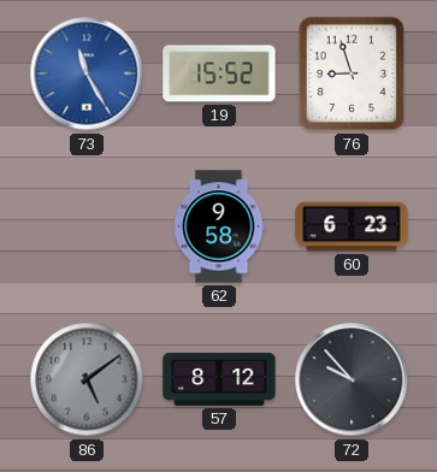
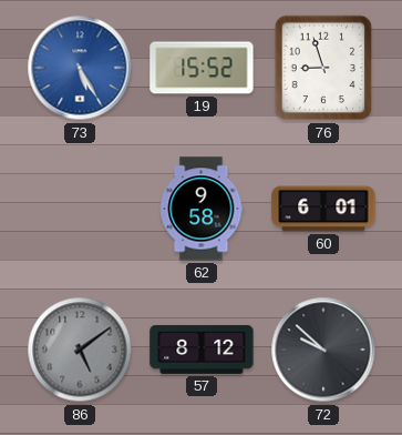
73: 11:25 -> 5:25 (80, 68)
60: 6:23 -> 6:01 (323, 209)
72: 9:53 -> 9:52 (323, 350)
